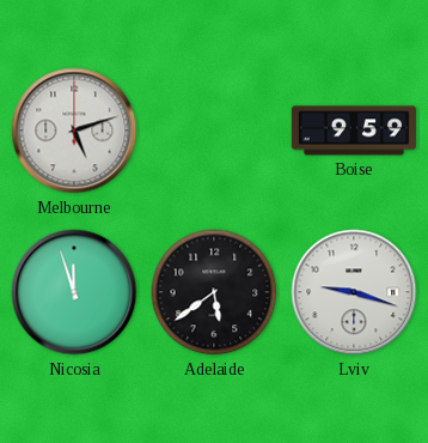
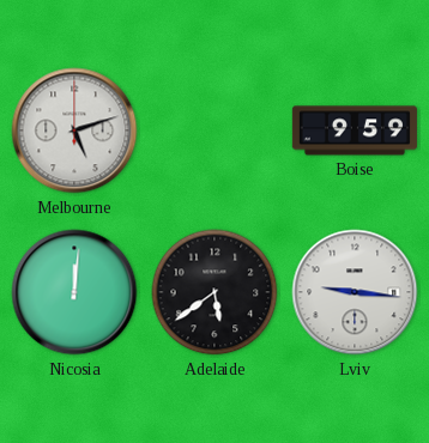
Nicosia: 11:57 -> 12:01 (74, 292)
Lviv: 9:18 -> 9:16 (355, 292)
